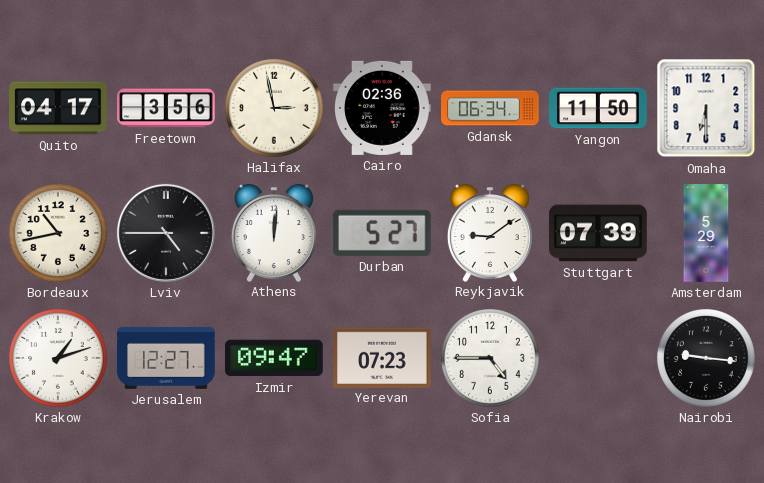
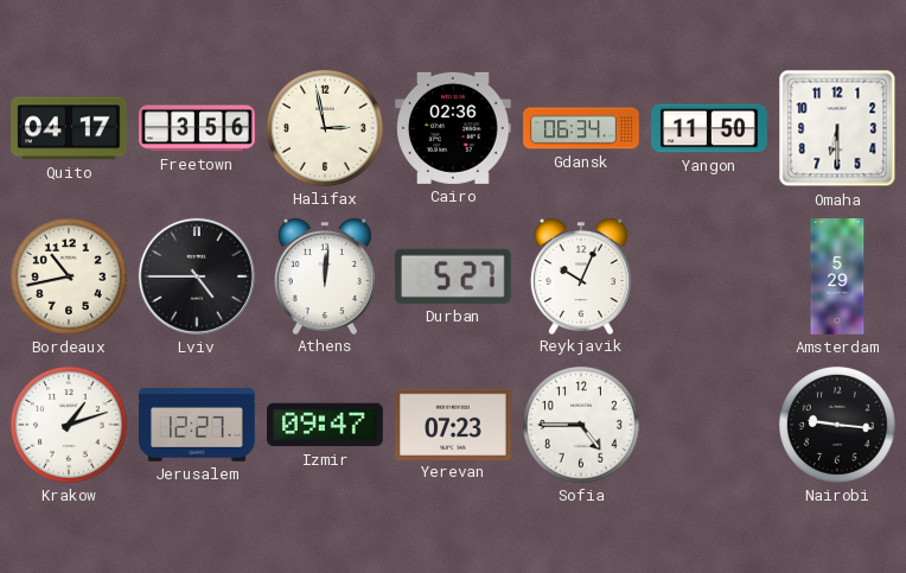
Reykjavik: 9:09 -> 10:04 (581, 276)
Stuttgart: 07:39 -> none (598, 233)
